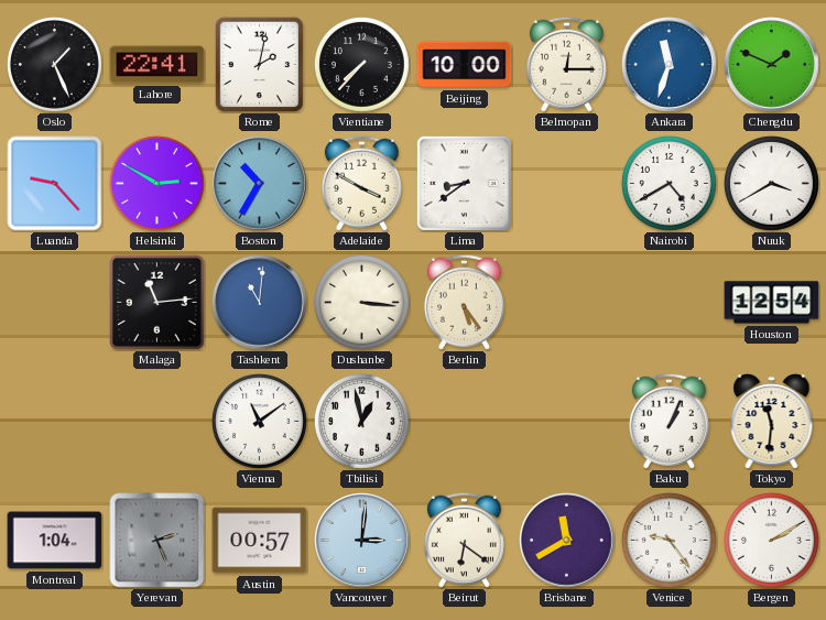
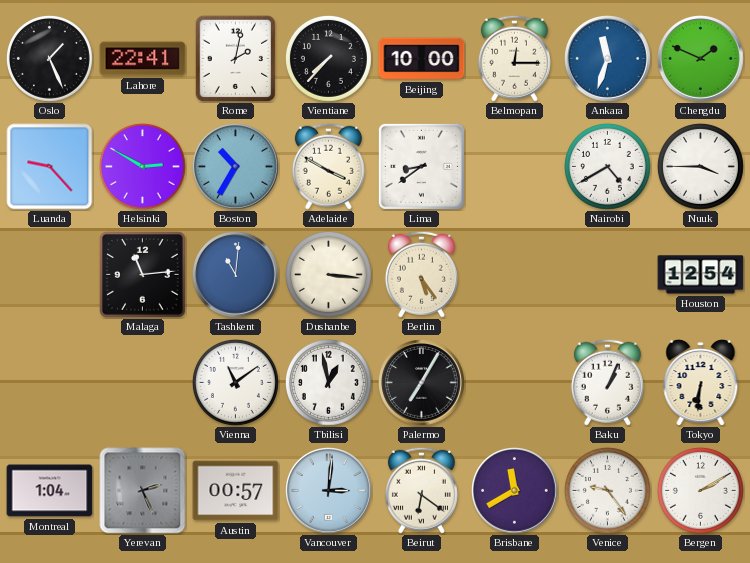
Nuuk: 3:40 -> 3:45 (700, 166)
Palermo: none -> 7:05 (422, 383)
Tokyo: 11:31 -> 6:31 (701, 383)
